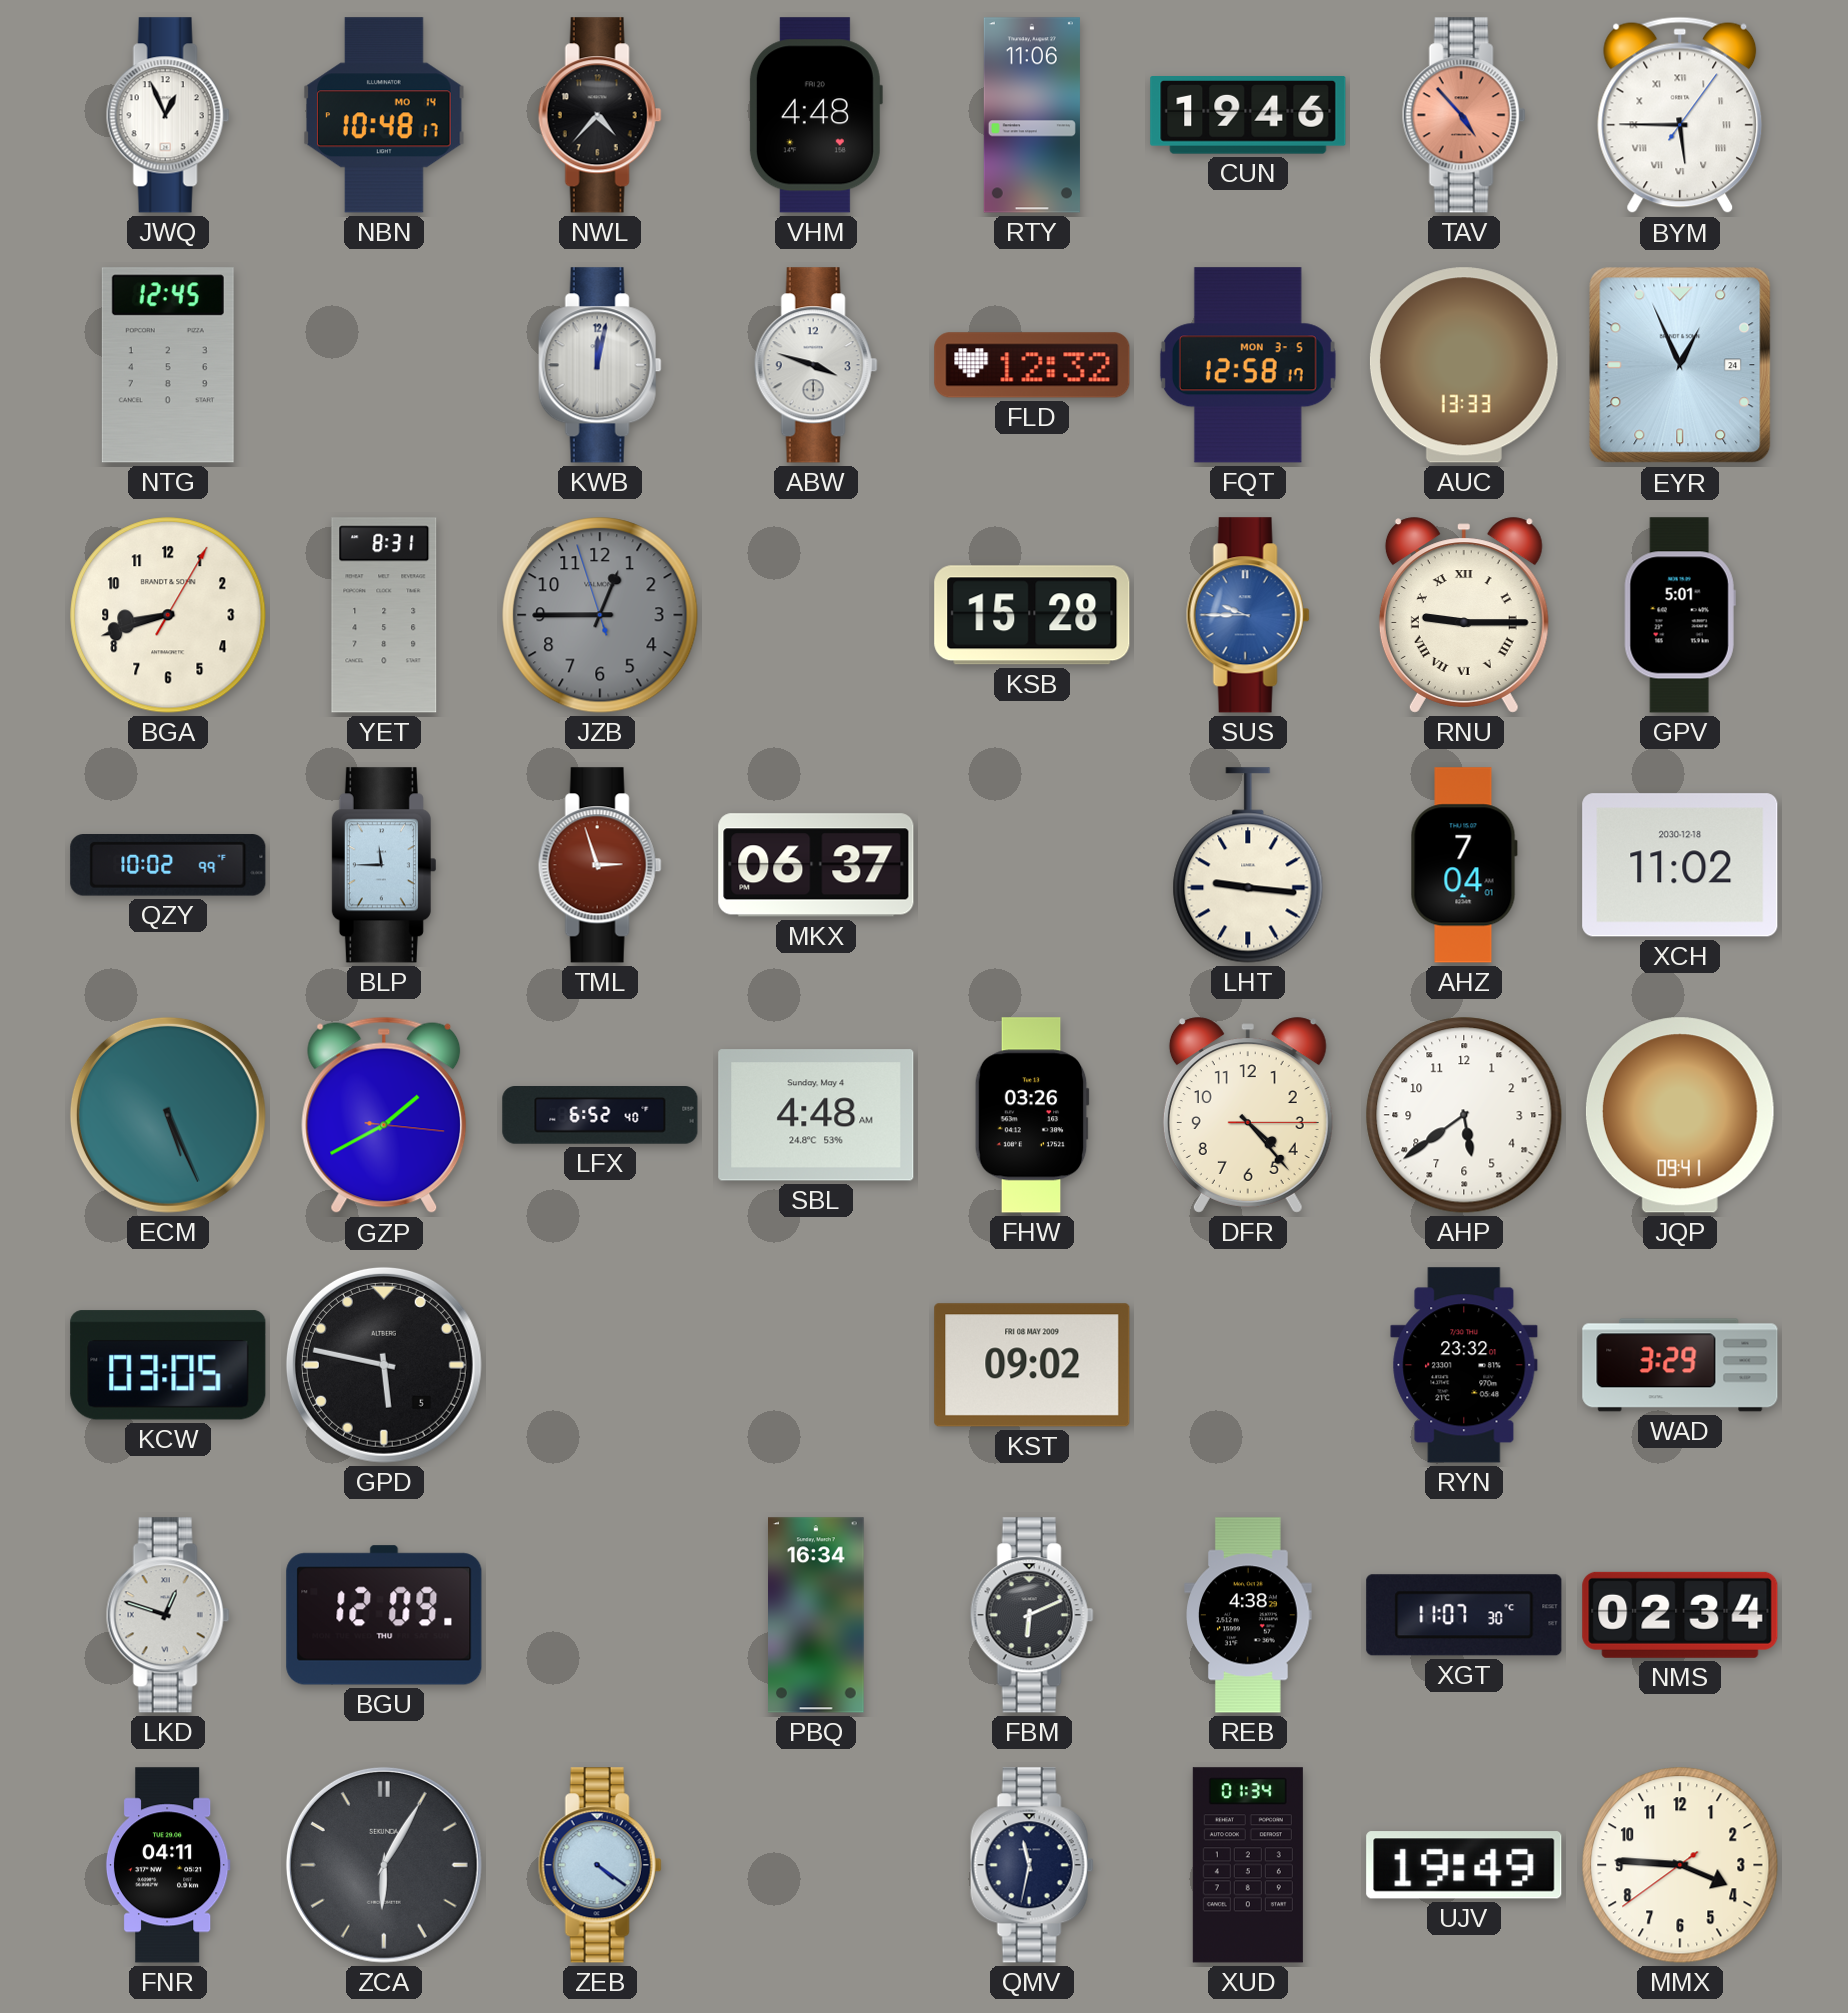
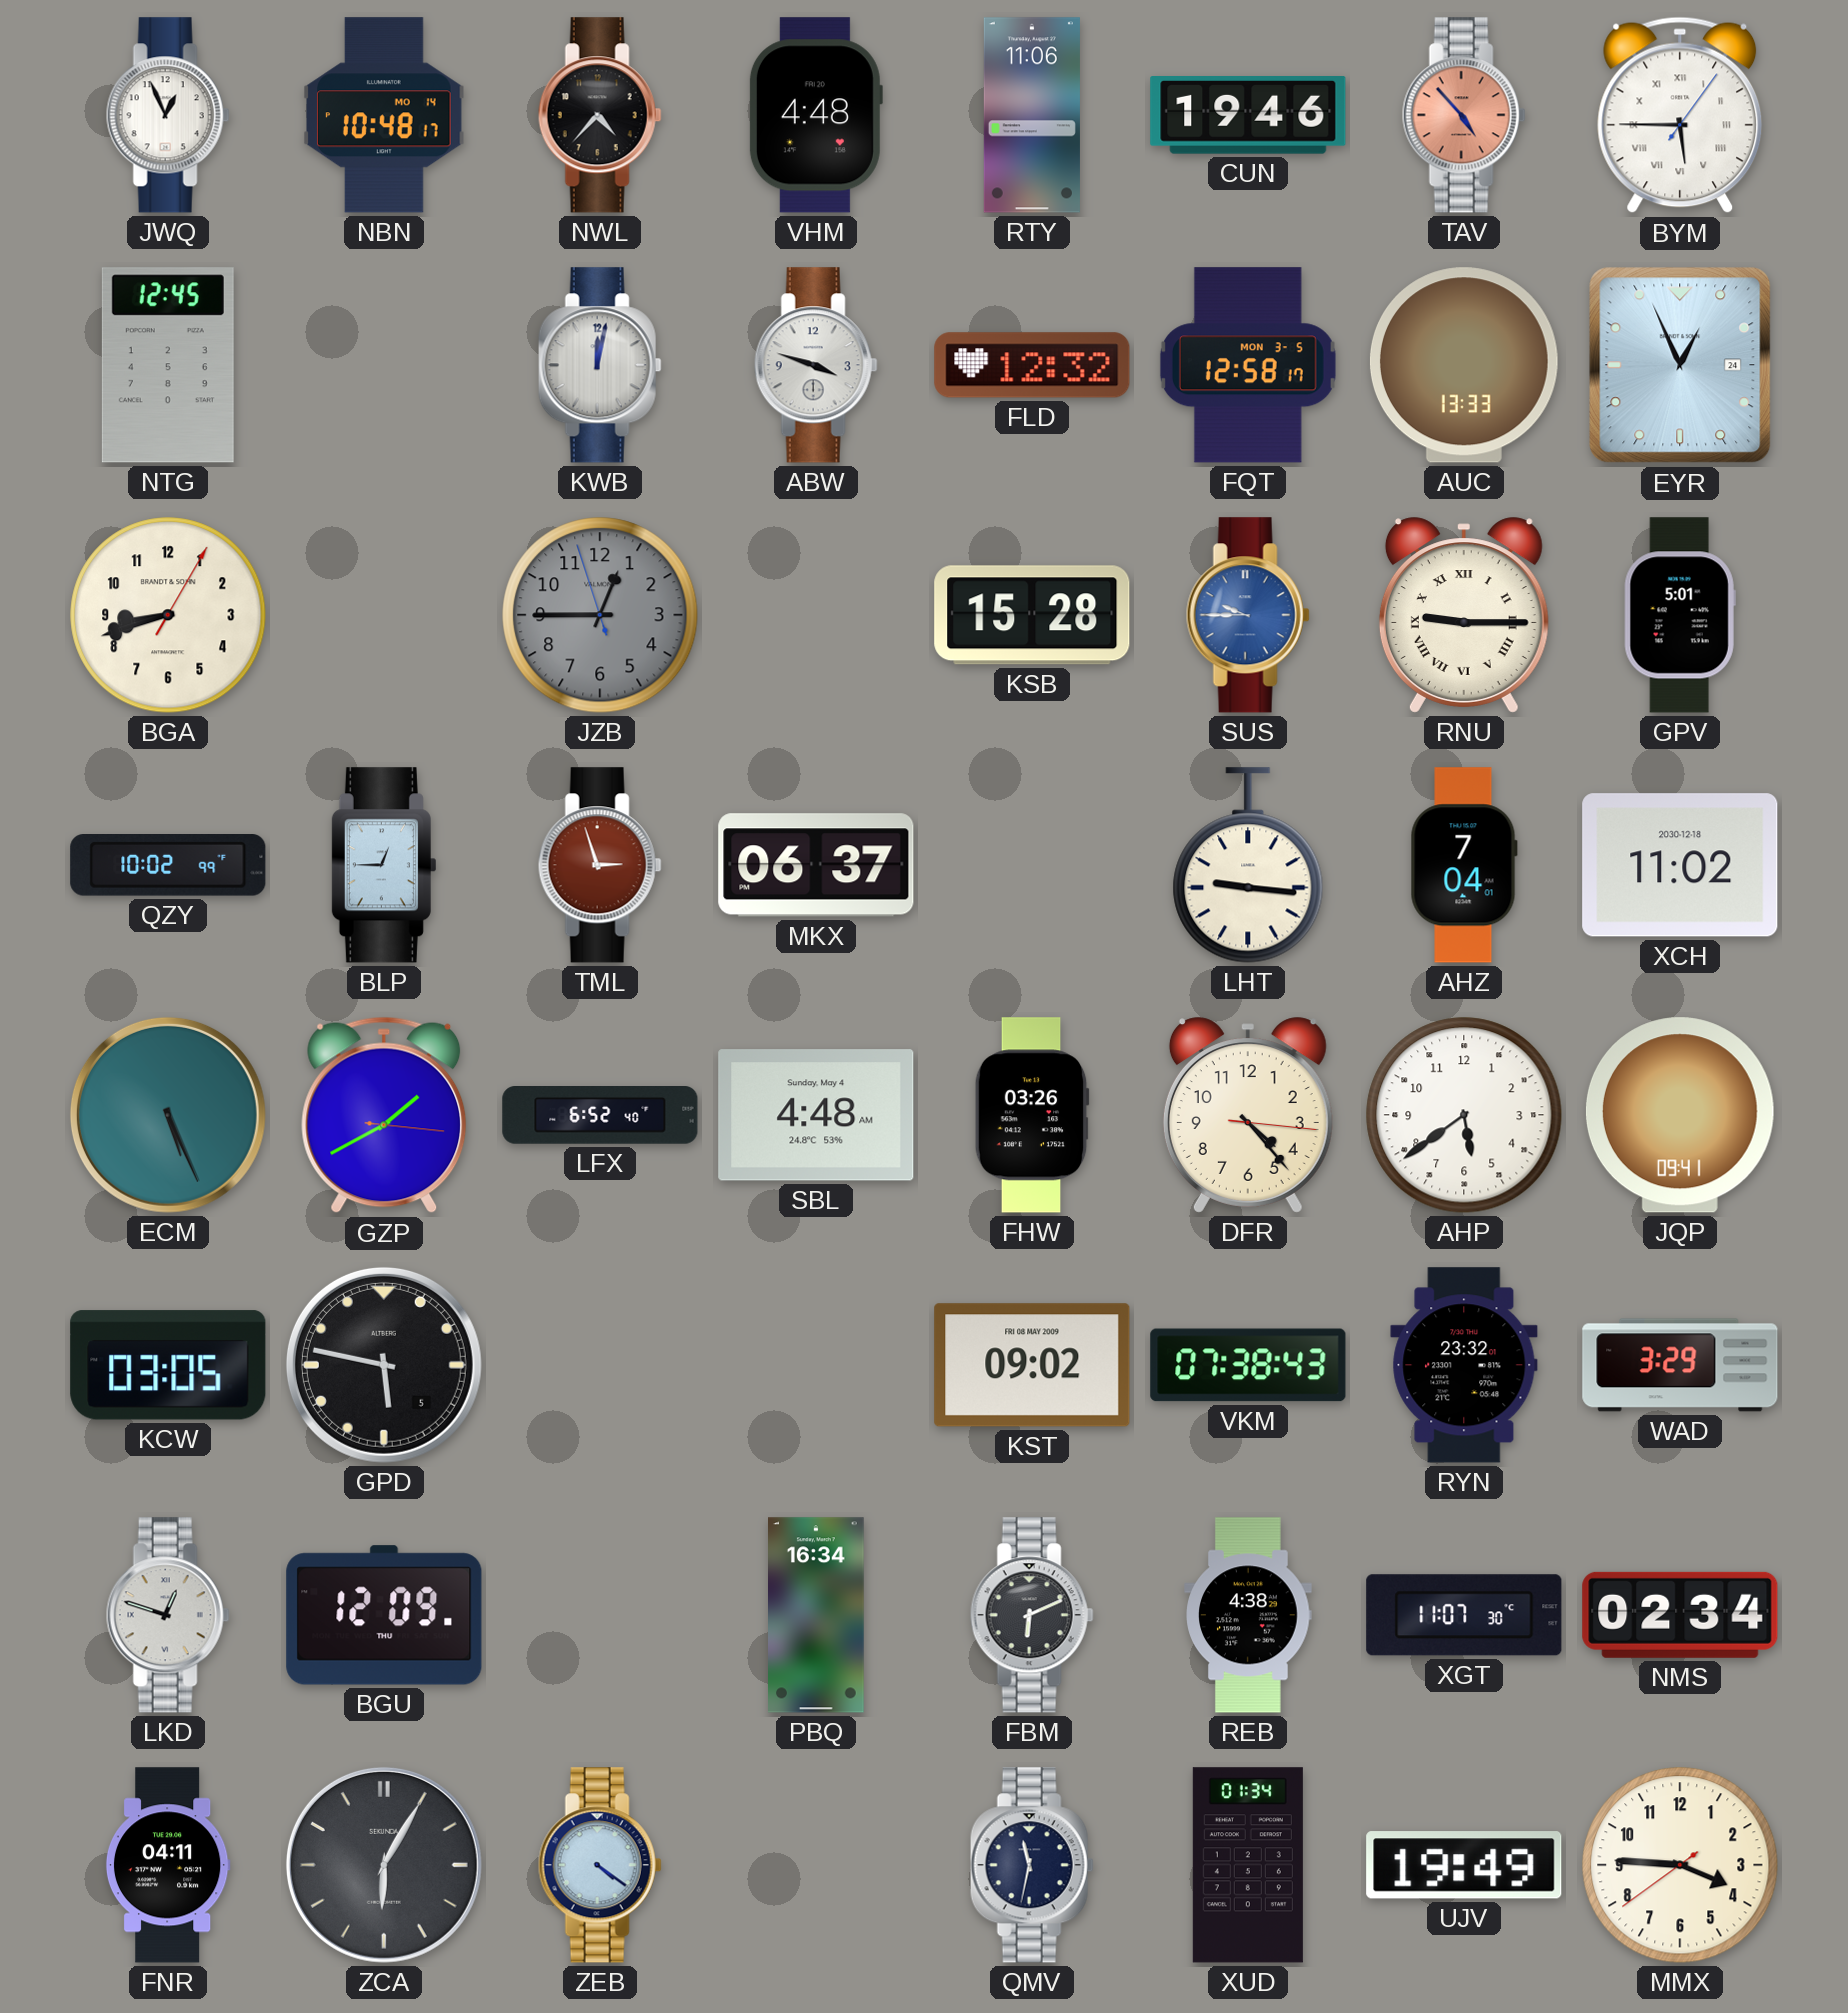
YET: 8:31 -> none (384, 615)
BLP: 11:45 -> 12:45 (383, 865)
DFR: 4:23:15 -> 4:23:16 (1248, 1115)
VKM: none -> 07:38 (1248, 1365)
